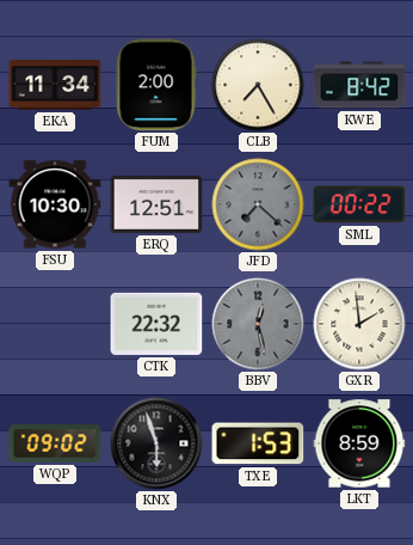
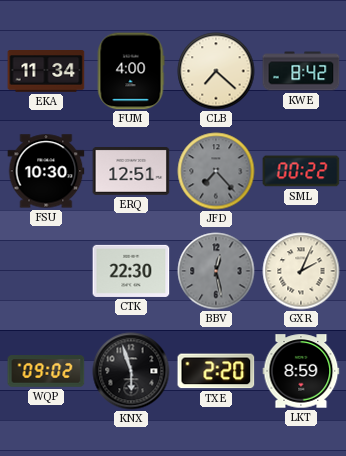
FUM: 2:00 -> 4:00 (131, 71)
CLB: 7:25 -> 7:22 (216, 71)
JFD: 7:22 -> 7:23 (216, 171)
CTK: 22:32 -> 22:30 (131, 271)
GXR: 1:59 -> 2:04 (301, 271)
TXE: 1:53 -> 2:20 (216, 371)
